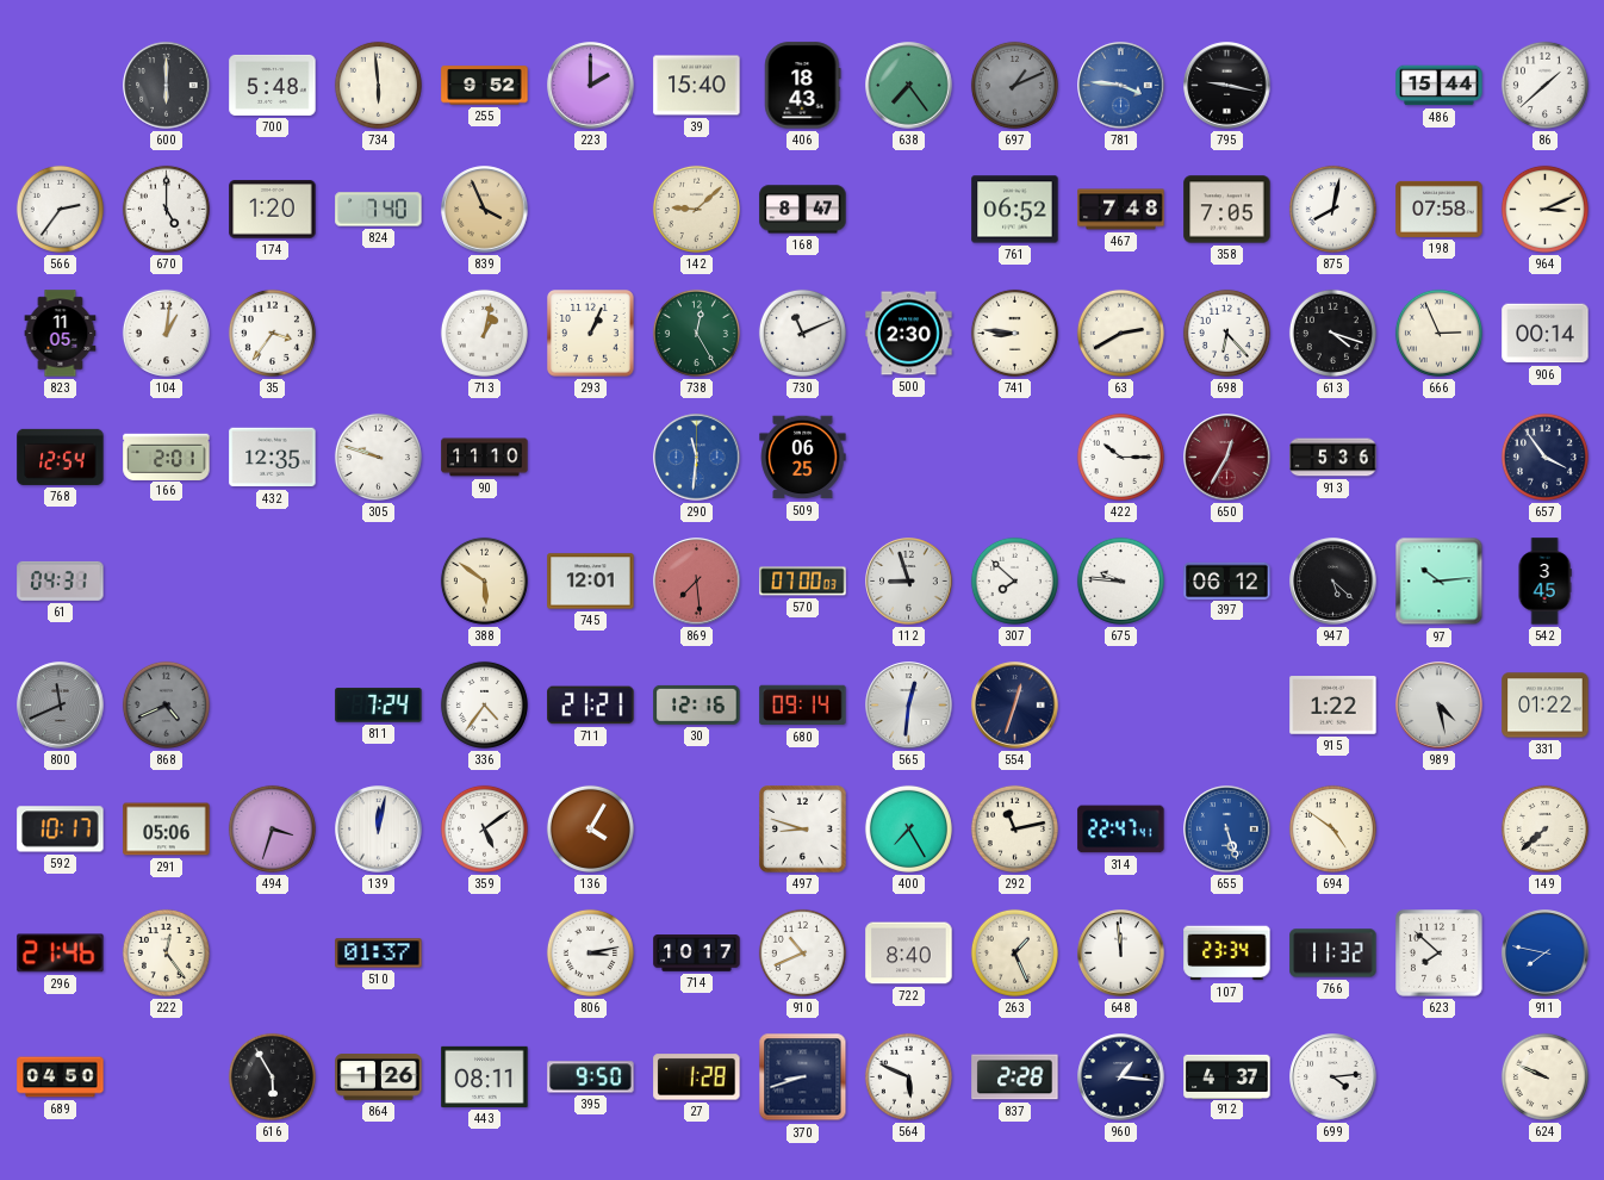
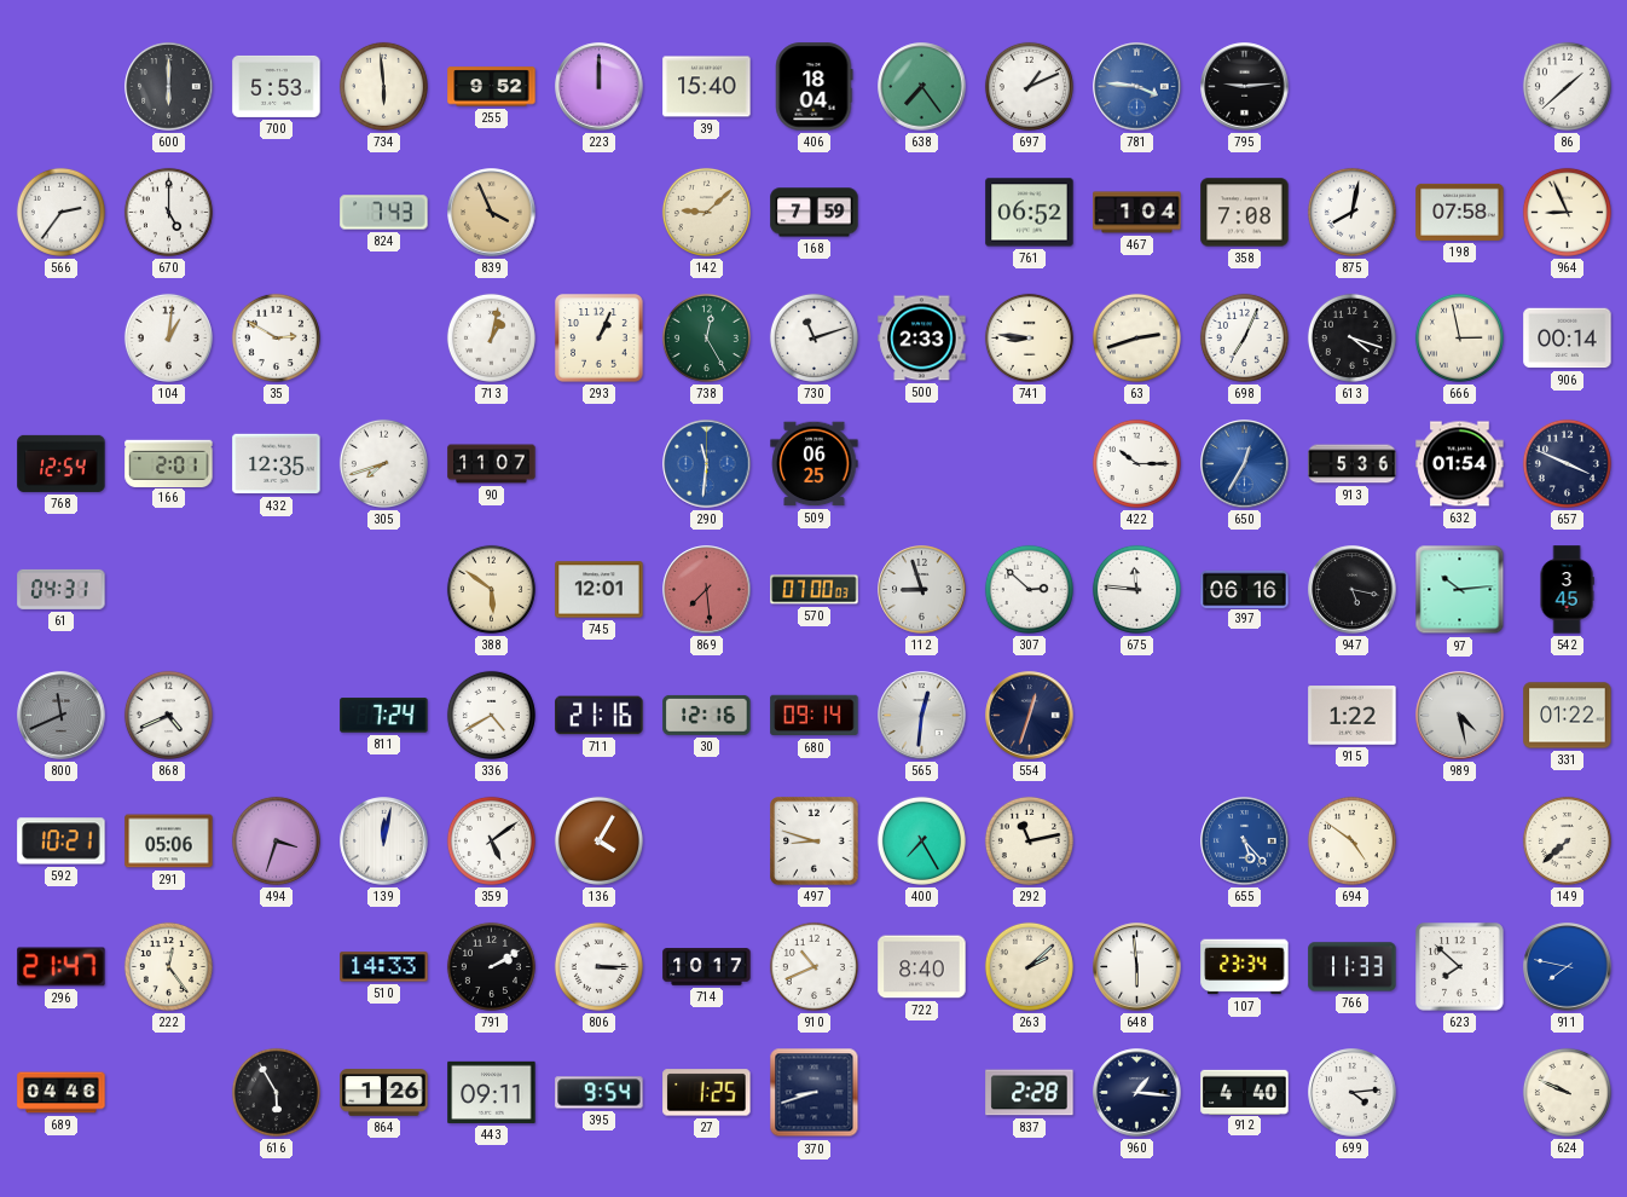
700: 5:48 -> 5:53 (277, 86)
223: 2:00 -> 12:00 (600, 87)
406: 18:43 -> 18:04 (815, 87)
697 dial: grey -> white (1029, 86)
795: 9:17 -> 9:14 (1245, 87)
486: 15:44 -> none (1440, 86)
174: 1:20 -> none (273, 210)
824: 7:40 -> 7:43 (384, 213)
168: 8:47 -> 7:59 (815, 213)
467: 7:48 -> 1:04 (1137, 213)
358: 7:05 -> 7:08 (1245, 213)
964: 3:11 -> 8:56 (1567, 212)
823: 11:05 -> none (61, 334)
35: 3:36 -> 2:50 (276, 337)
730: 11:11 -> 11:12 (813, 337)
500: 2:30 -> 2:33 (922, 339)
63: 2:40 -> 2:42 (1136, 337)
698: 6:23 -> 7:04 (1244, 337)
666: 2:56 -> 2:58 (1459, 337)
305: 9:48 -> 7:42 (383, 463)
90: 11:10 -> 11:07 (492, 464)
650 dial: burgundy -> blue (1245, 464)
632: none -> 01:54 (1460, 464)
657: 3:54 -> 3:49 (1567, 463)
307: 7:52 -> 2:52 (1029, 589)
675: 9:46 -> 11:46 (1136, 589)
397: 06:12 -> 06:16 (1245, 589)
947: 5:22 -> 5:17 (1353, 590)
868 dial: grey -> white (168, 715)
336: 4:36 -> 4:40 (491, 715)
711: 21:21 -> 21:16 (600, 716)
592: 10:17 -> 10:21 (62, 842)
314: 22:47 -> none (1121, 830)
655: 5:27 -> 5:23 (1245, 842)
296: 21:46 -> 21:47 (62, 967)
510: 01:37 -> 14:33 (384, 967)
791: none -> 2:10 (491, 966)
806: 3:13 -> 3:15 (598, 966)
263: 1:26 -> 2:08 (1029, 966)
648: 11:59 -> 5:59 (1137, 967)
766: 11:32 -> 11:33 (1353, 967)
689: 04:50 -> 04:46 (62, 1093)
443: 08:11 -> 09:11 (492, 1092)
395: 9:50 -> 9:54 (600, 1093)
27: 1:28 -> 1:25 (707, 1093)
564: 5:49 -> none (908, 1076)
912: 4:37 -> 4:40 (1245, 1092)
